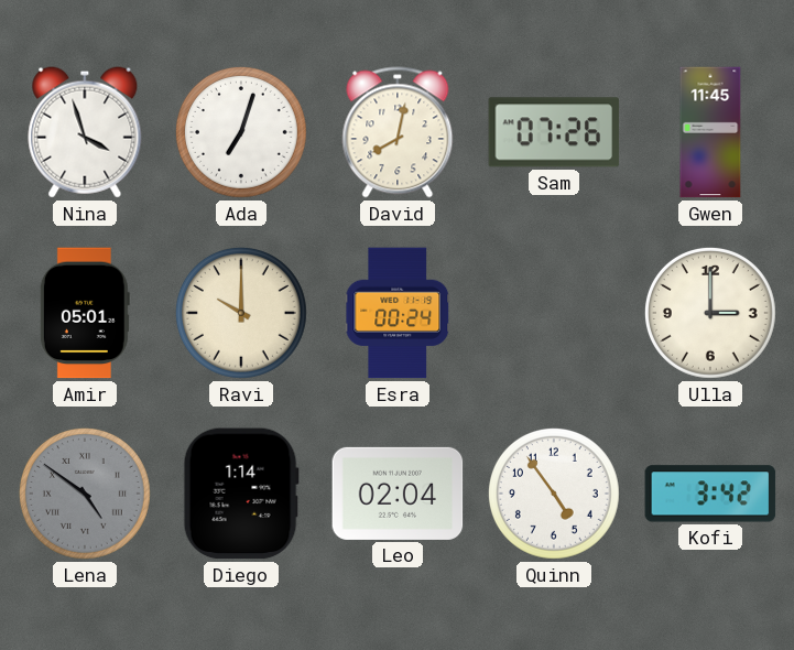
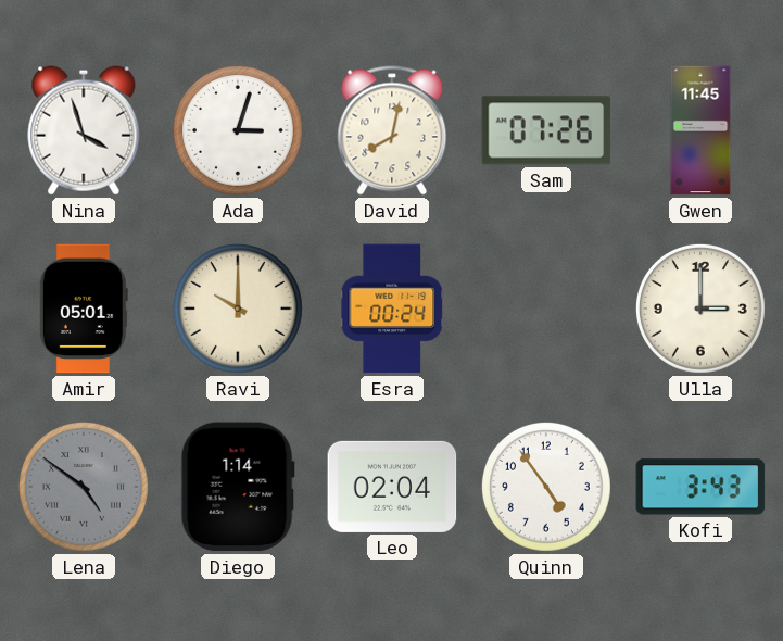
Ada: 7:03 -> 3:03 (238, 130)
Kofi: 3:42 -> 3:43 (700, 487)
